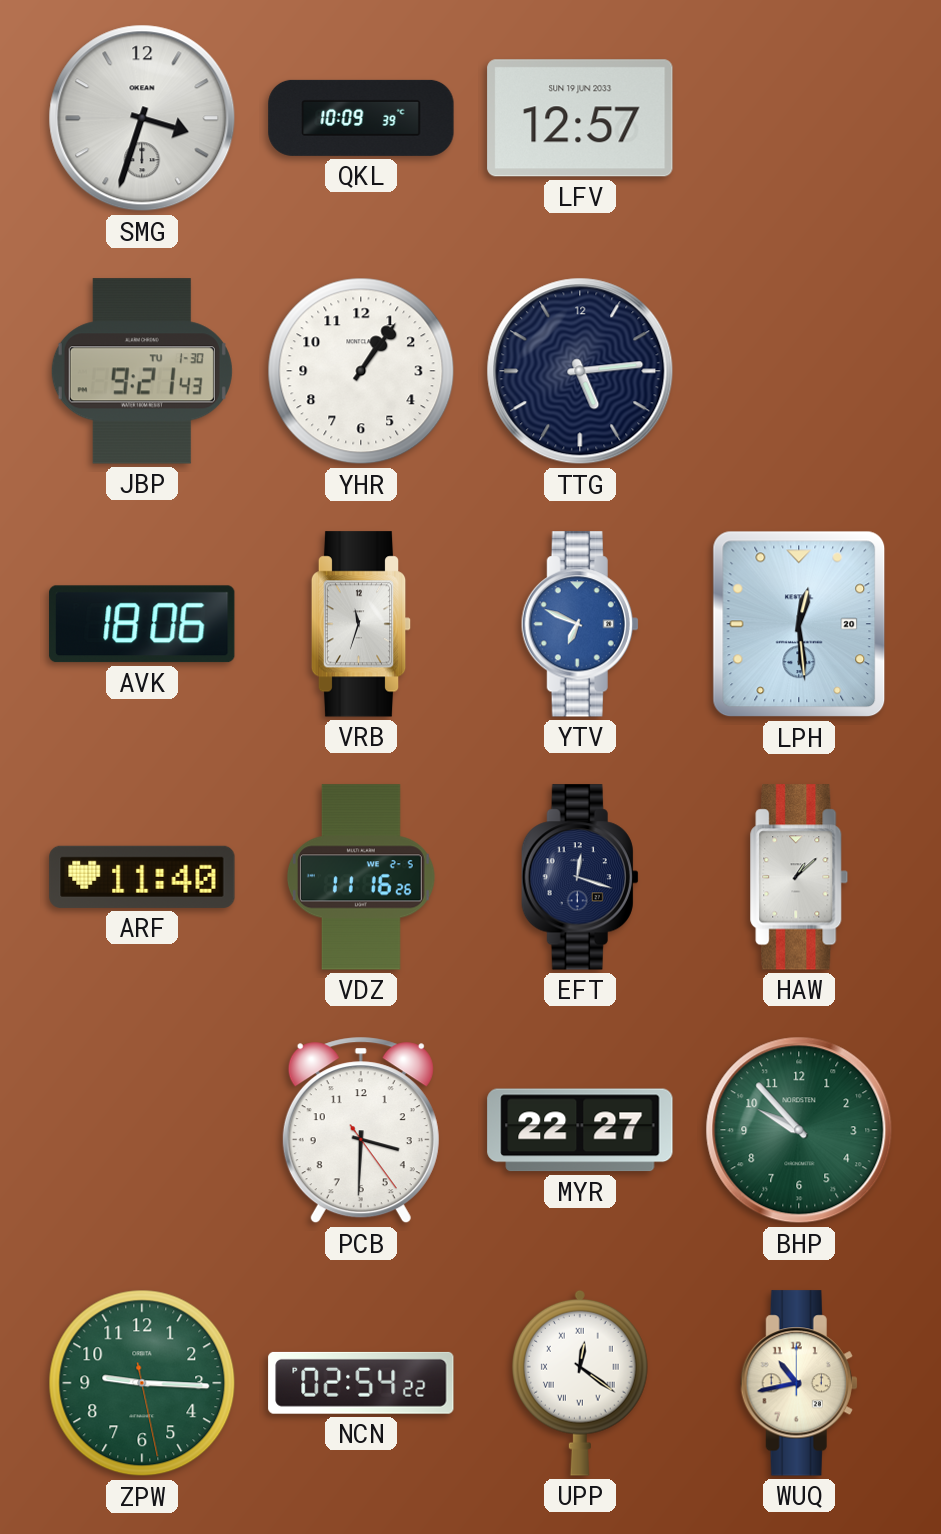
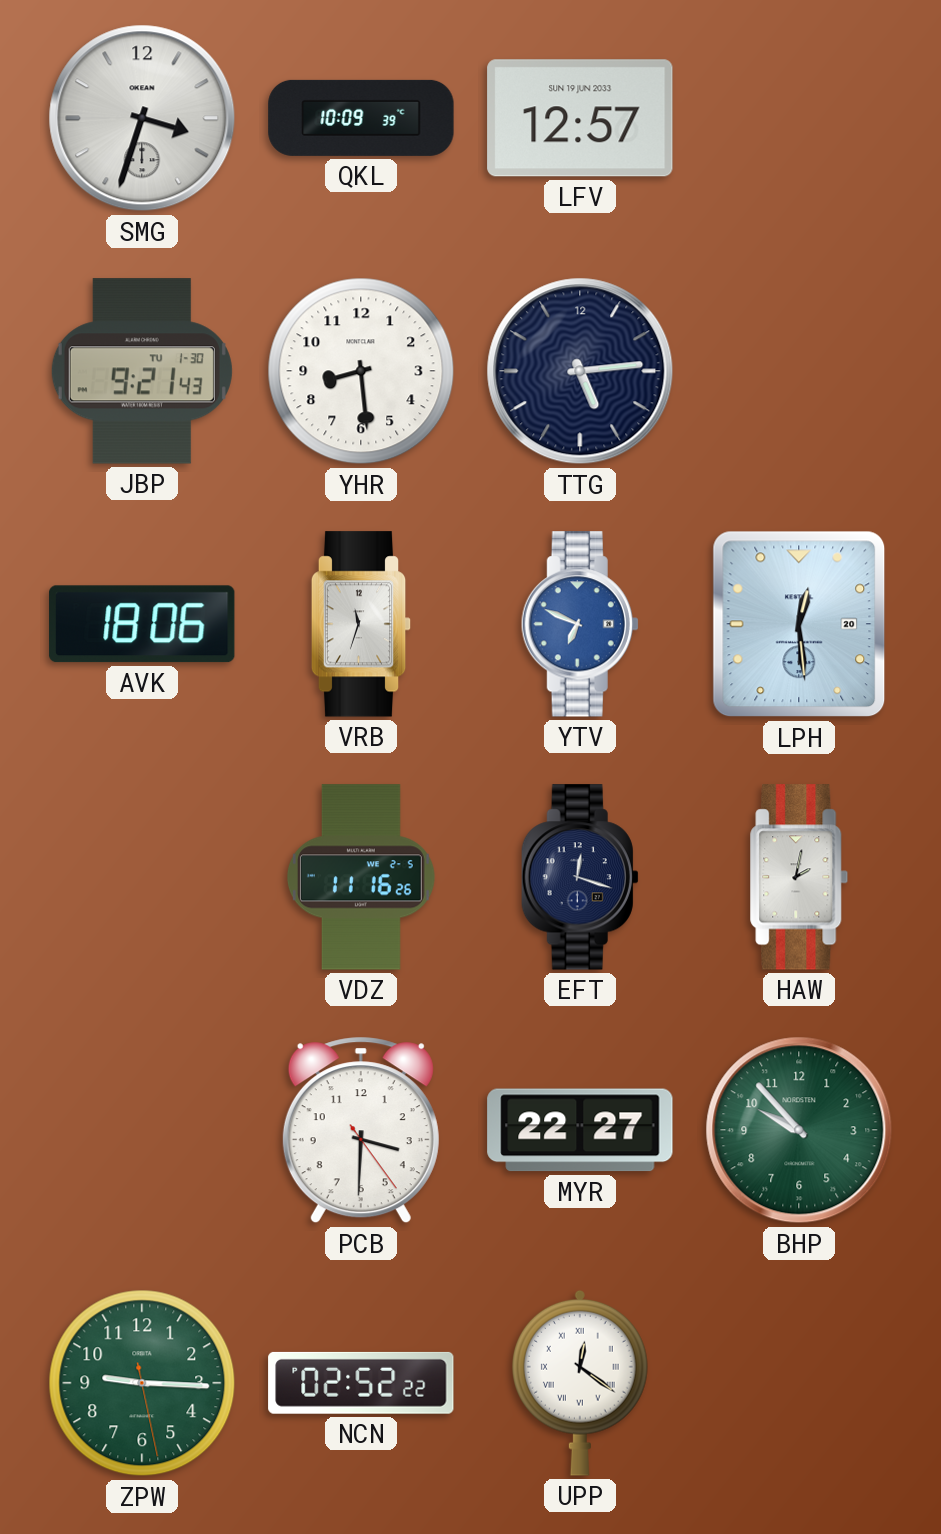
YHR: 1:06 -> 8:29 (361, 371)
ARF: 11:40 -> none (142, 877)
HAW: 1:08 -> 2:02 (799, 877)
NCN: 02:54 -> 02:52 (361, 1383)
WUQ: 10:43 -> none (799, 1383)
